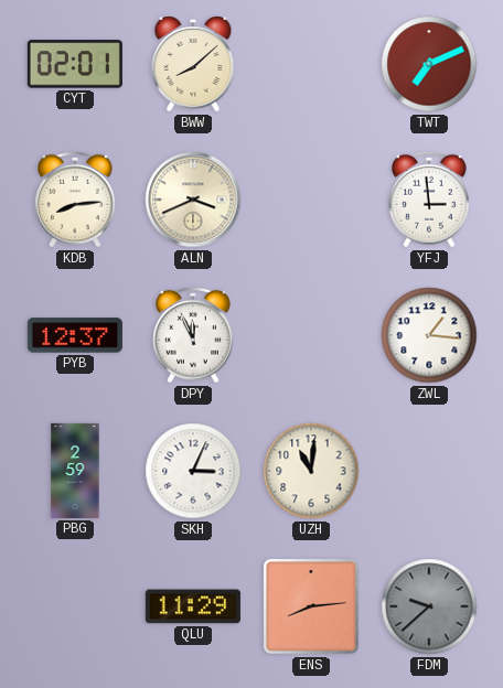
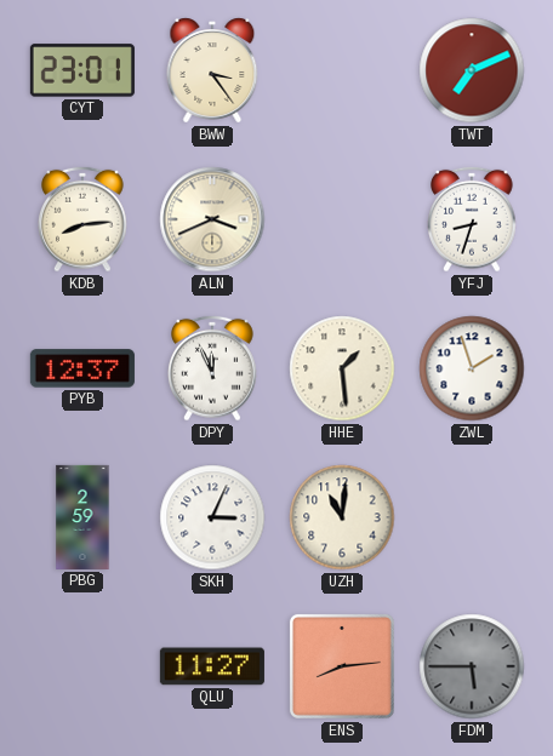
CYT: 02:01 -> 23:01 (82, 70)
BWW: 8:08 -> 3:24 (212, 70)
YFJ: 2:59 -> 8:33 (472, 219)
HHE: none -> 1:29 (342, 368)
ZWL: 1:16 -> 1:57 (472, 368)
QLU: 11:29 -> 11:27 (212, 666)
FDM: 9:38 -> 5:45 (472, 666)
